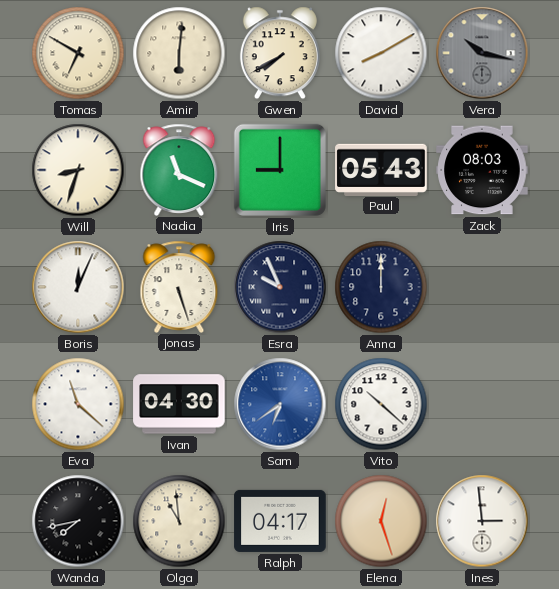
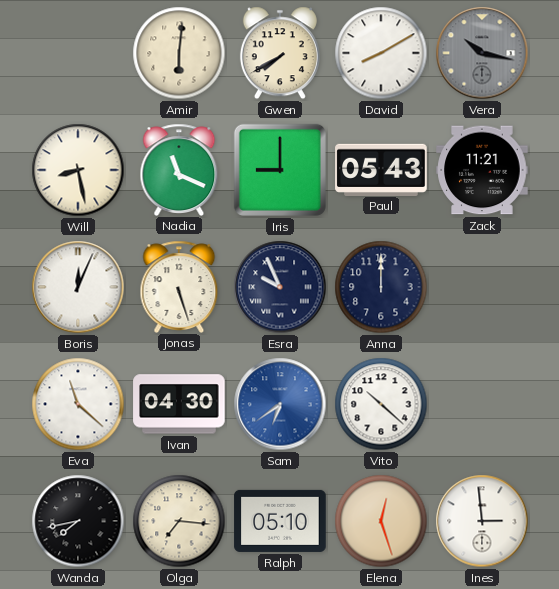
Tomas: 6:50 -> none (78, 53)
Will: 8:33 -> 8:28 (78, 170)
Zack: 08:03 -> 11:21 (482, 170)
Olga: 10:59 -> 7:16 (179, 521)
Ralph: 04:17 -> 05:10 (280, 521)
